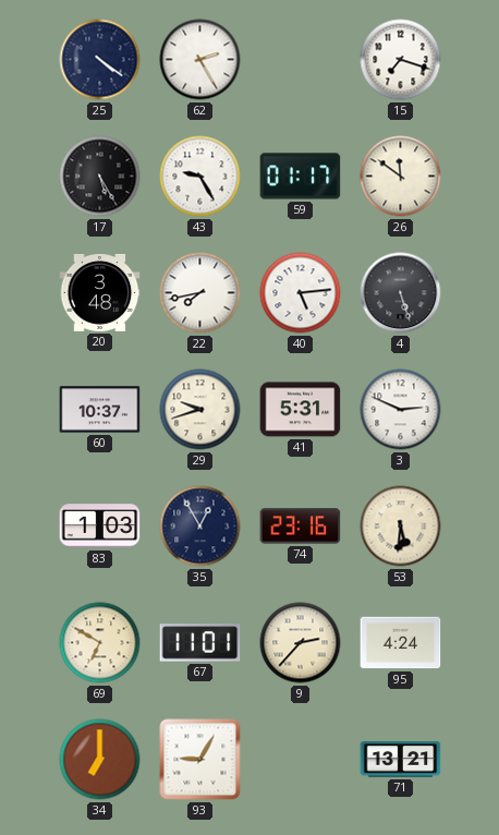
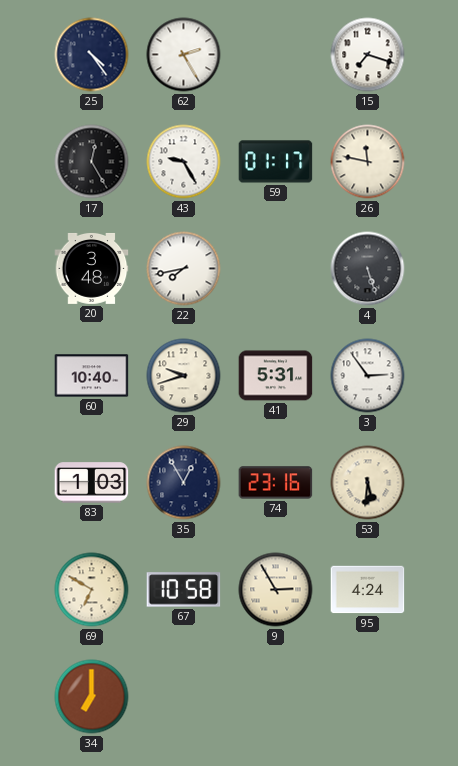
25: 4:21 -> 4:24 (92, 55)
17: 5:25 -> 12:25 (92, 162)
26: 11:51 -> 11:47 (368, 162)
40: 5:14 -> none (301, 293)
60: 10:37 -> 10:40 (92, 376)
3: 2:49 -> 2:54 (368, 376)
67: 11:01 -> 10:58 (184, 590)
9: 2:37 -> 2:55 (276, 590)
93: 9:05 -> none (200, 760)
71: 13:21 -> none (401, 760)
